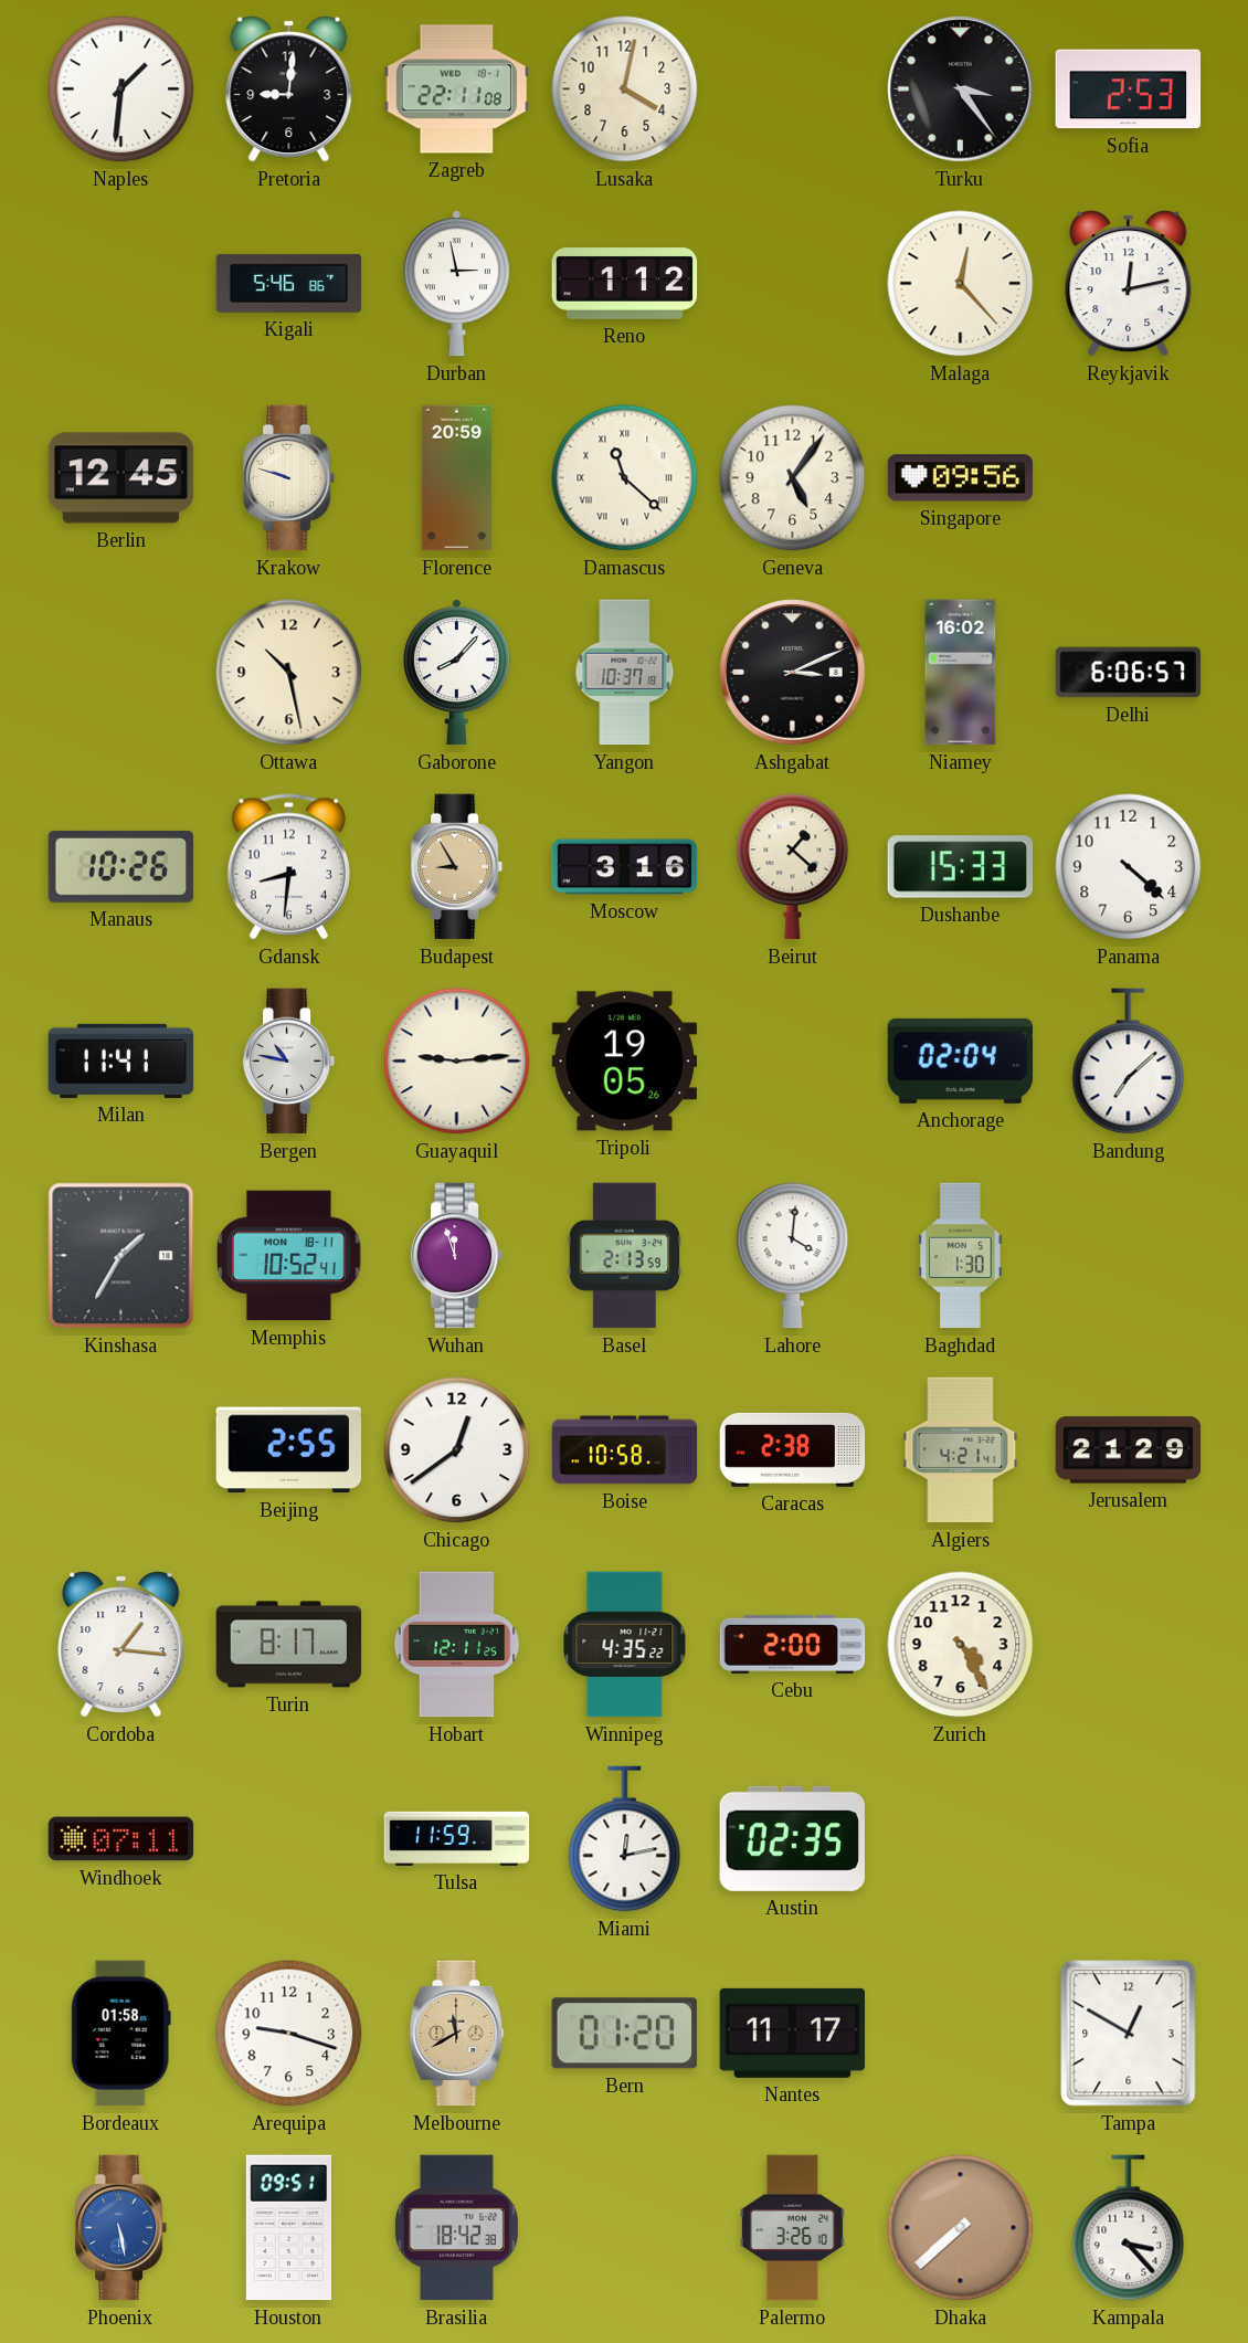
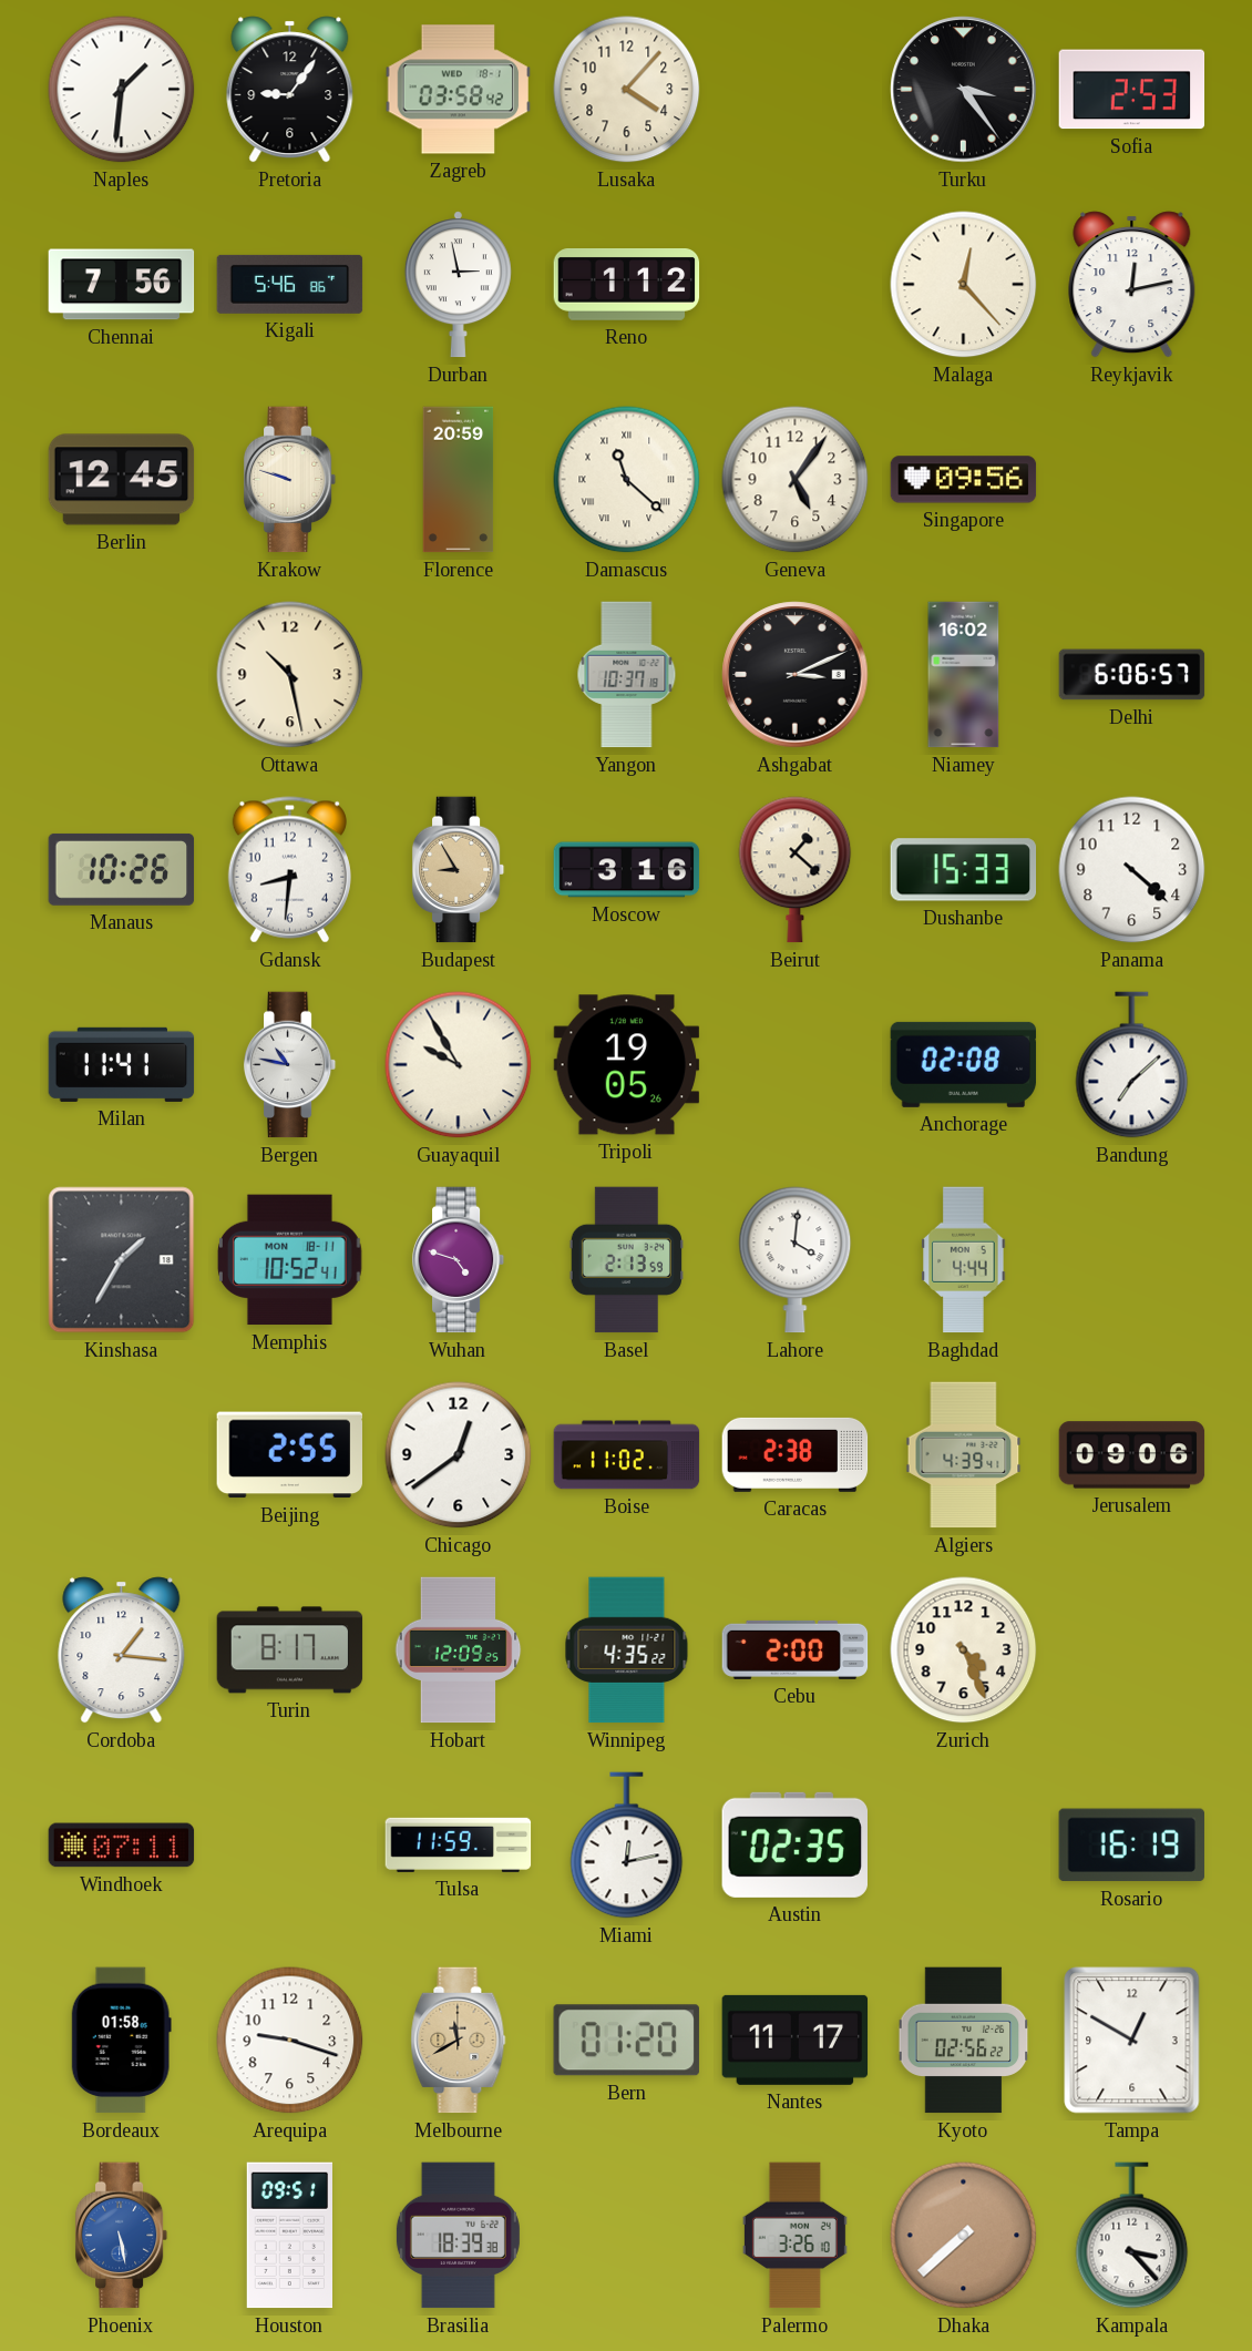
Pretoria: 9:01 -> 9:06 (290, 90)
Zagreb: 22:11 -> 03:58 (459, 90)
Lusaka: 4:02 -> 4:07 (627, 90)
Chennai: none -> 7:56 (122, 285)
Gaborone: 8:07 -> none (456, 673)
Guayaquil: 9:14 -> 9:55 (459, 1065)
Anchorage: 02:04 -> 02:08 (964, 1064)
Wuhan: 11:57 -> 4:48 (459, 1260)
Baghdad: 1:30 -> 4:44 (964, 1260)
Boise: 10:58 -> 11:02 (627, 1455)
Algiers: 4:21 -> 4:39 (964, 1455)
Jerusalem: 21:29 -> 09:06 (1132, 1455)
Hobart: 12:11 -> 12:09 (459, 1650)
Zurich: 4:25 -> 4:26 (964, 1650)
Rosario: none -> 16:19 (1131, 1846)
Kyoto: none -> 02:56 (964, 2041)
Brasilia: 18:42 -> 18:39 (458, 2236)
